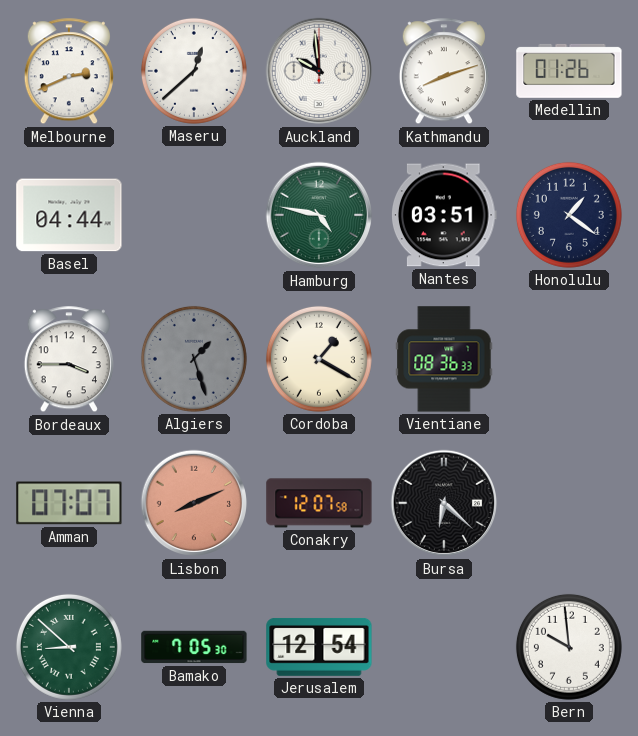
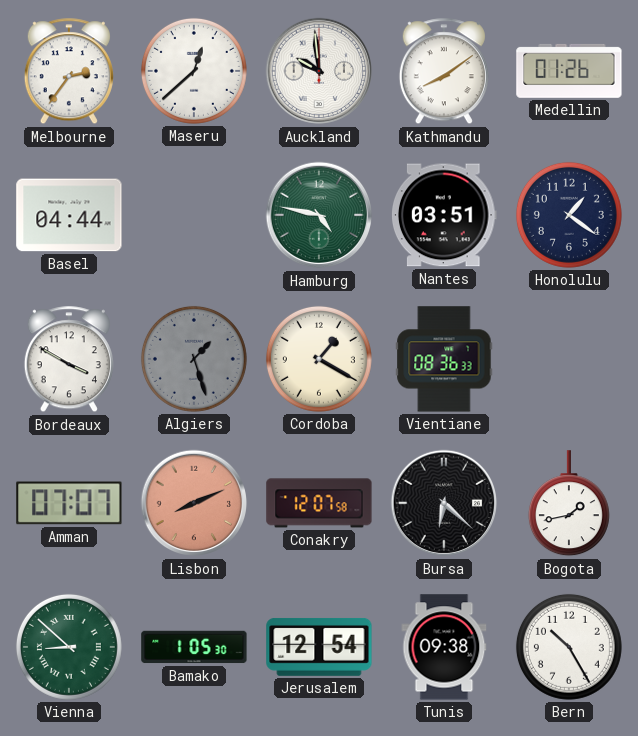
Melbourne: 2:41 -> 2:36 (69, 72)
Kathmandu: 8:12 -> 8:09 (444, 72)
Bordeaux: 3:45 -> 3:50 (69, 360)
Bogota: none -> 1:43 (569, 504)
Bamako: 7:05 -> 1:05 (194, 647)
Tunis: none -> 09:38 (444, 647)
Bern: 9:59 -> 10:25 (569, 647)
